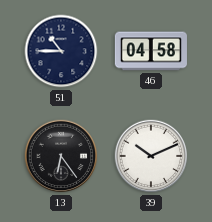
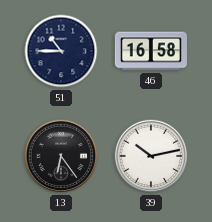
46: 04:58 -> 16:58 (151, 51)
39: 10:11 -> 10:13 (151, 156)
